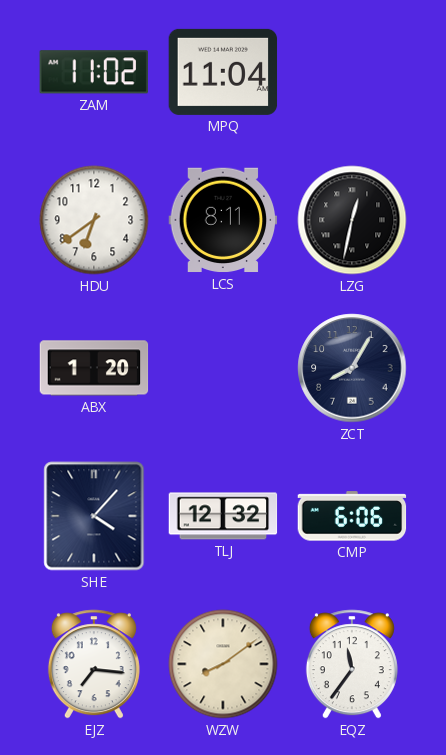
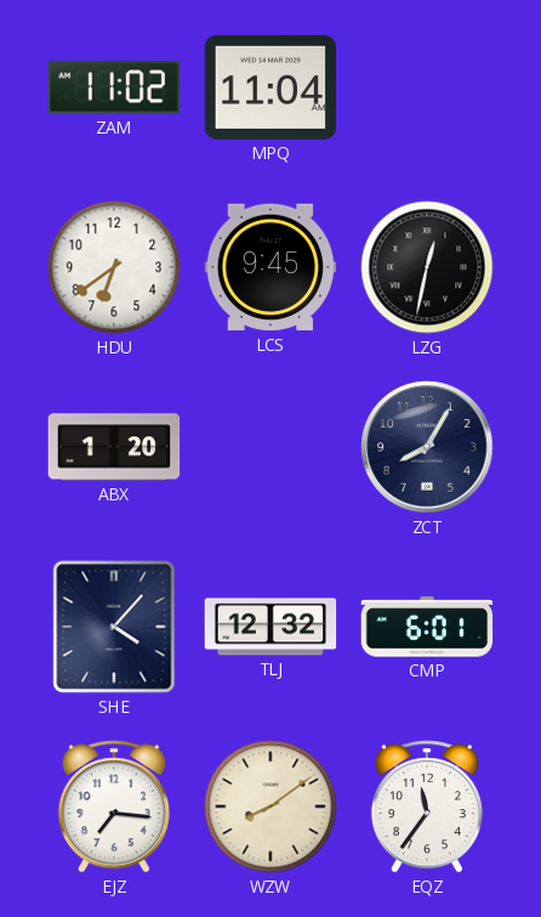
LCS: 8:11 -> 9:45 (270, 267)
CMP: 6:06 -> 6:01 (427, 627)
